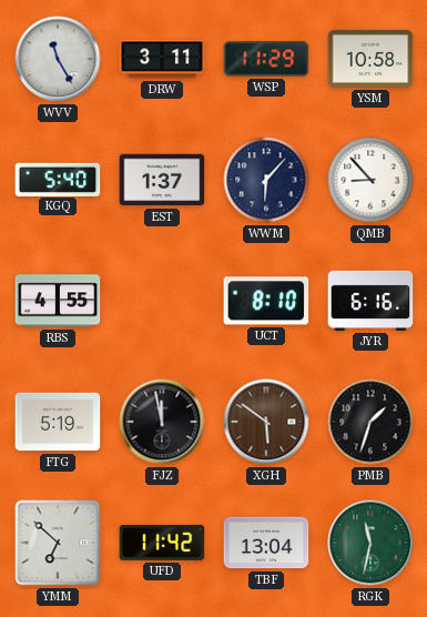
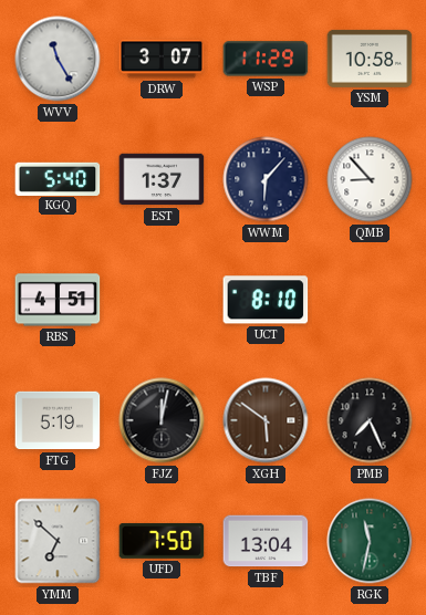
DRW: 3:11 -> 3:07 (162, 59)
RBS: 4:55 -> 4:51 (58, 300)
JYR: 6:16 -> none (370, 301)
FJZ: 11:58 -> 12:02 (162, 420)
PMB: 1:33 -> 7:26 (370, 420)
UFD: 11:42 -> 7:50 (162, 541)
